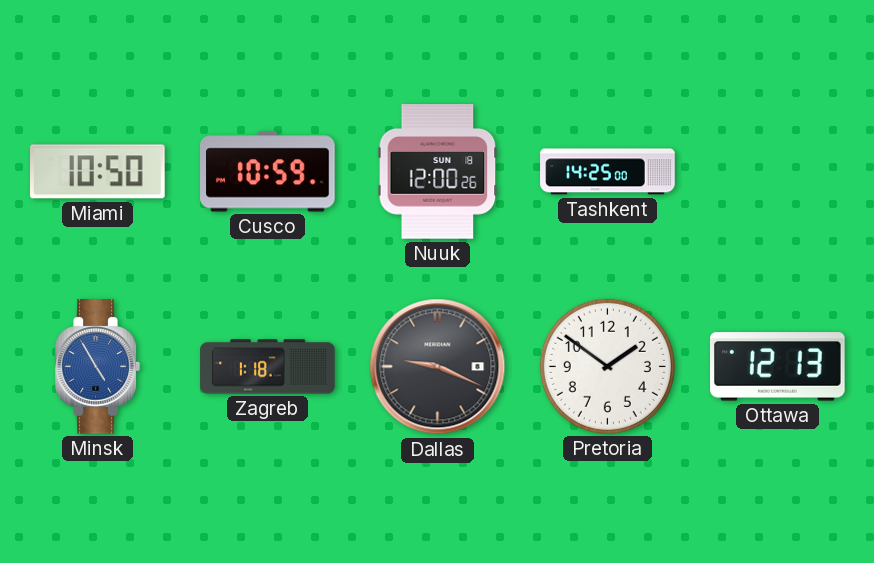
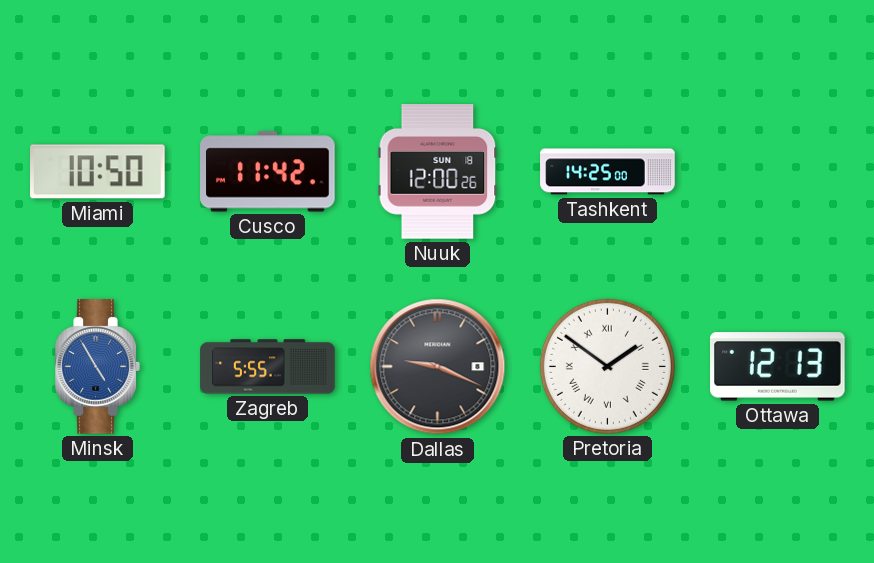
Cusco: 10:59 -> 11:42 (268, 172)
Zagreb: 1:18 -> 5:55 (268, 367)
Pretoria numerals: Arabic -> Roman (607, 366)
